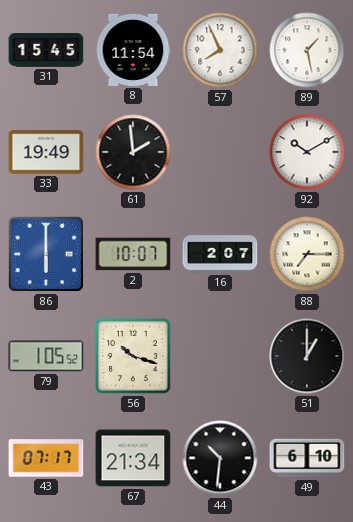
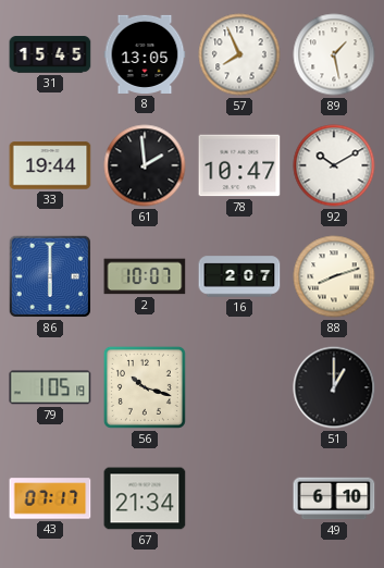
8: 11:54 -> 13:05 (145, 54)
33: 19:49 -> 19:44 (50, 165)
78: none -> 10:47 (239, 165)
88: 7:15 -> 8:12 (334, 276)
79: 1:05:52 -> 1:05:19 (50, 387)
44: 10:31 -> none (220, 458)
